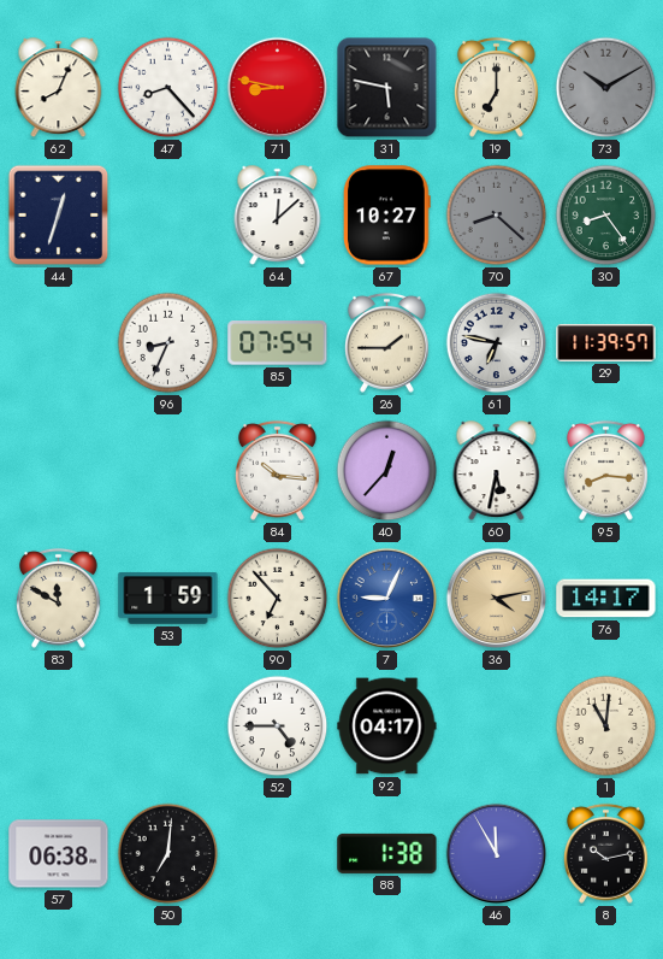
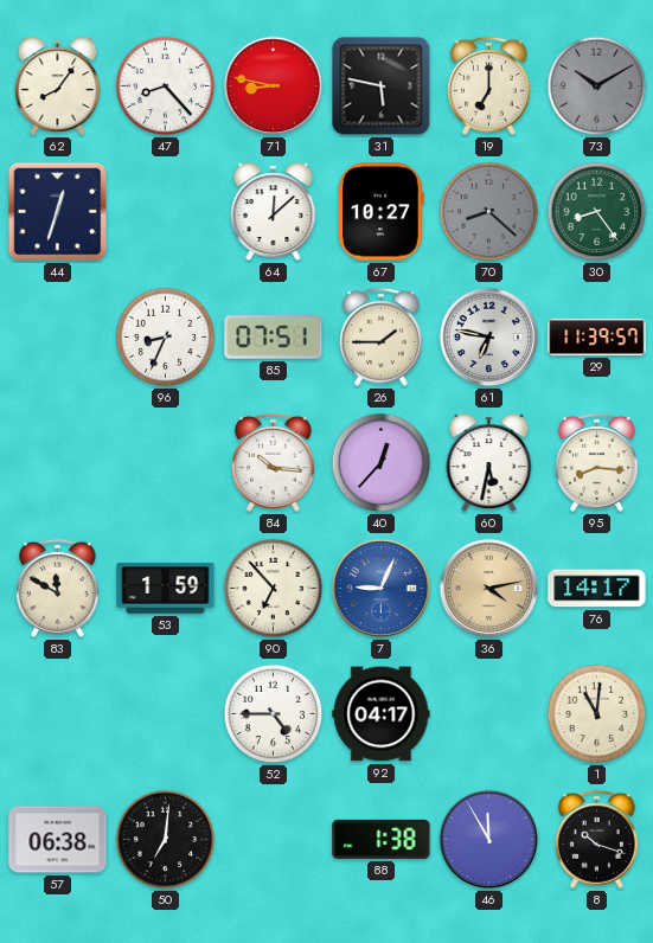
62: 8:04 -> 8:06 (58, 86)
85: 07:54 -> 07:51 (274, 338)
8: 10:13 -> 10:18 (596, 839)
